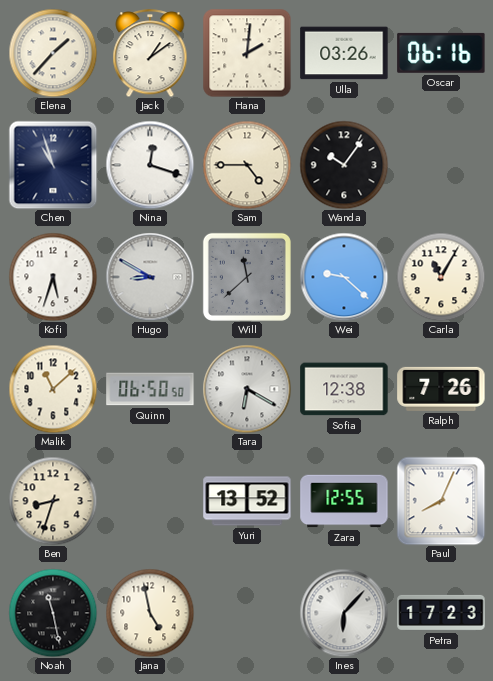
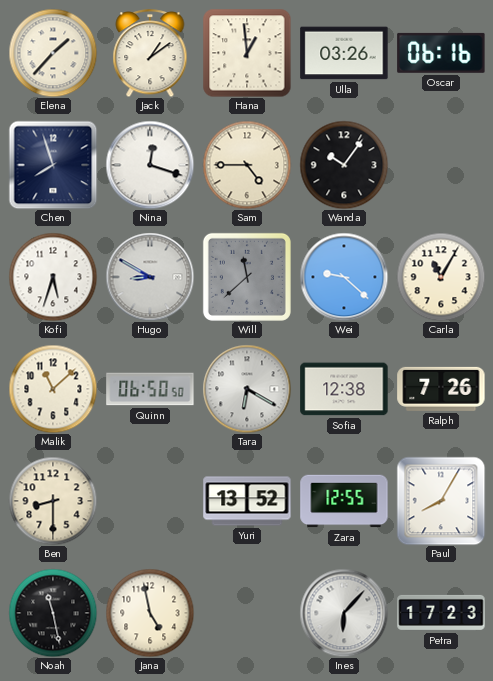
Hana: 2:01 -> 12:59 (247, 53)
Chen: 10:57 -> 7:57 (53, 165)
Ben: 8:33 -> 8:30 (53, 501)
Paul: 8:04 -> 8:05 (441, 501)
